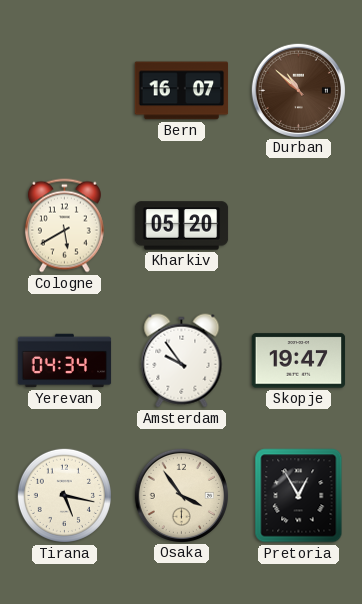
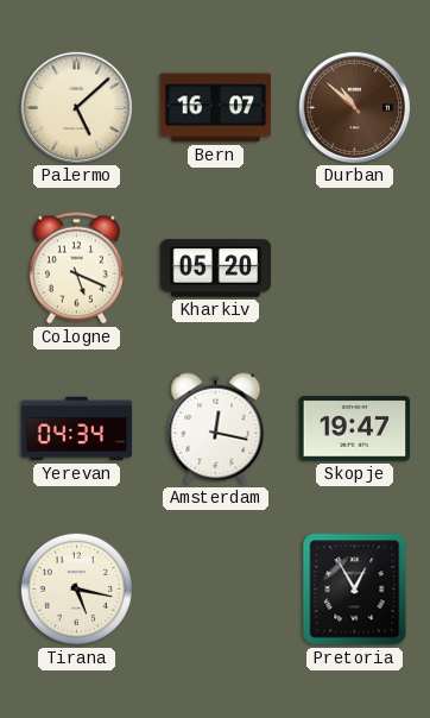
Palermo: none -> 5:08 (76, 107)
Cologne: 5:40 -> 5:19 (76, 269)
Amsterdam: 9:54 -> 12:17 (216, 429)
Osaka: 3:54 -> none (181, 495)
